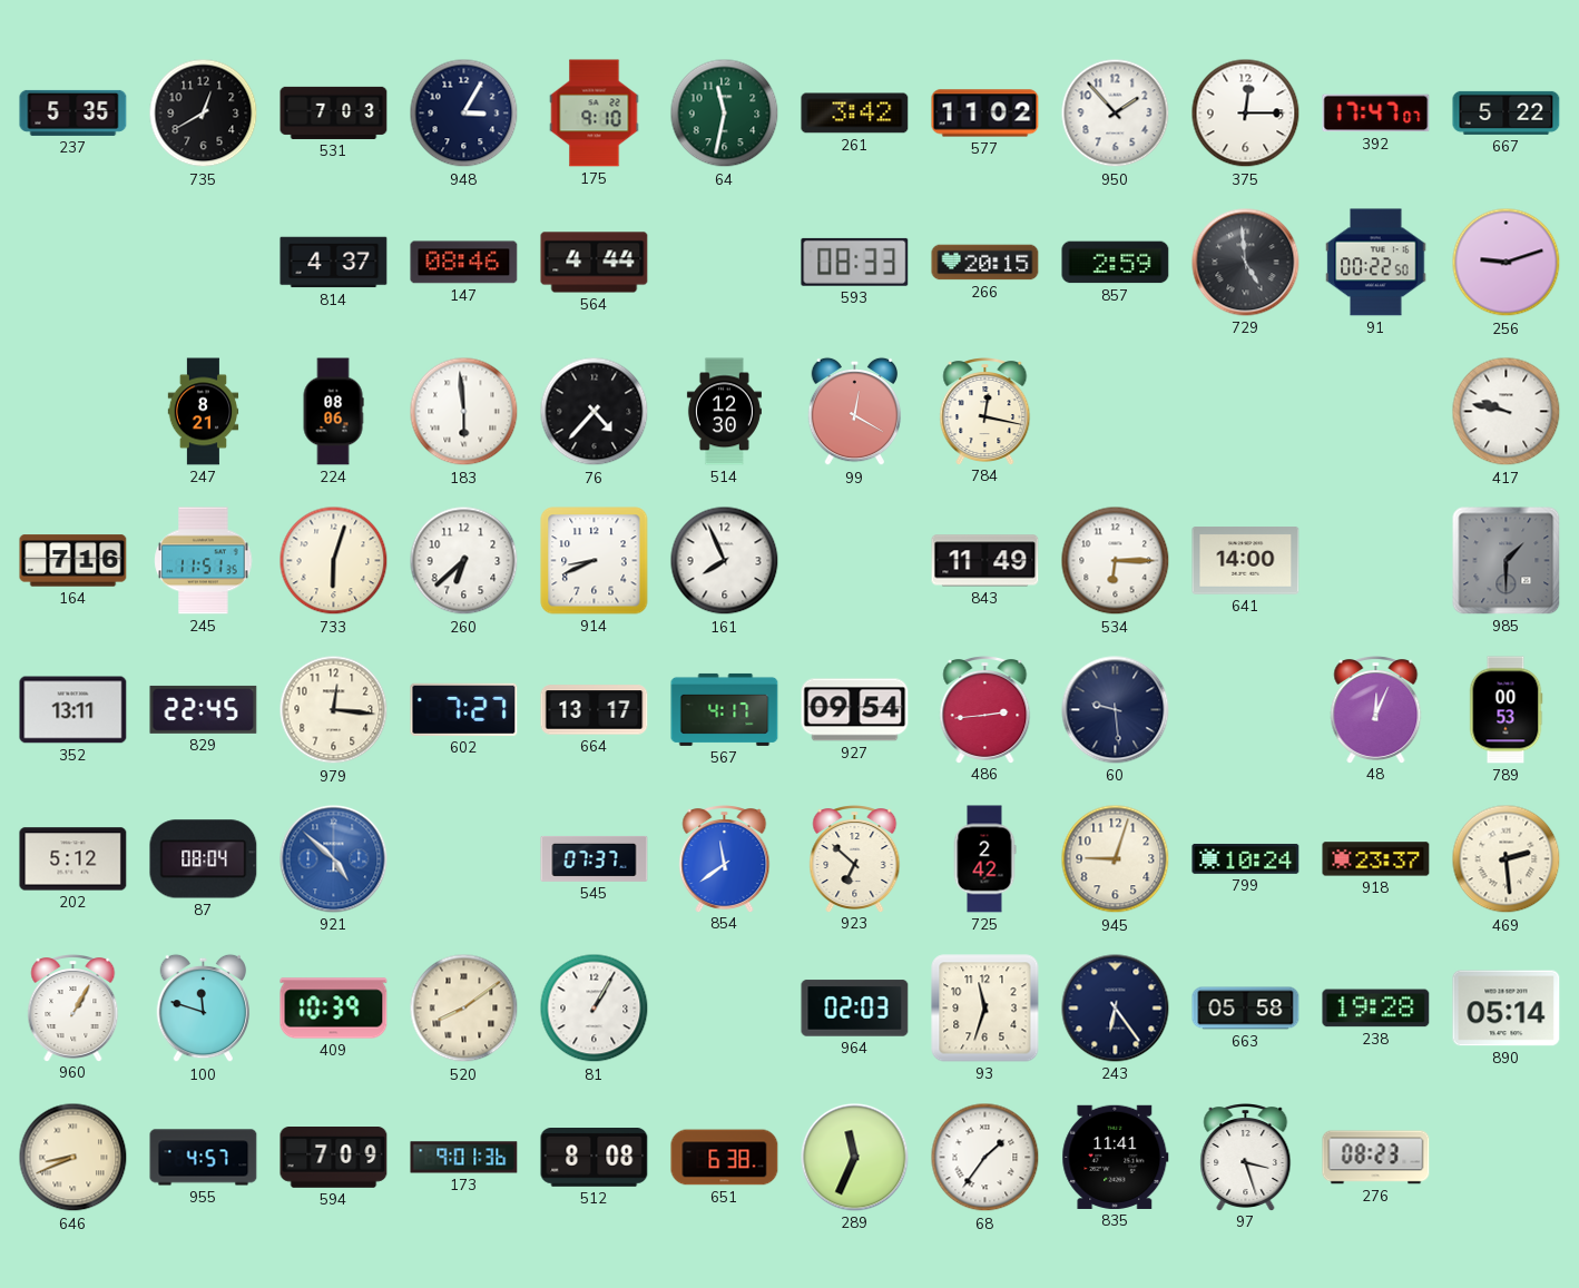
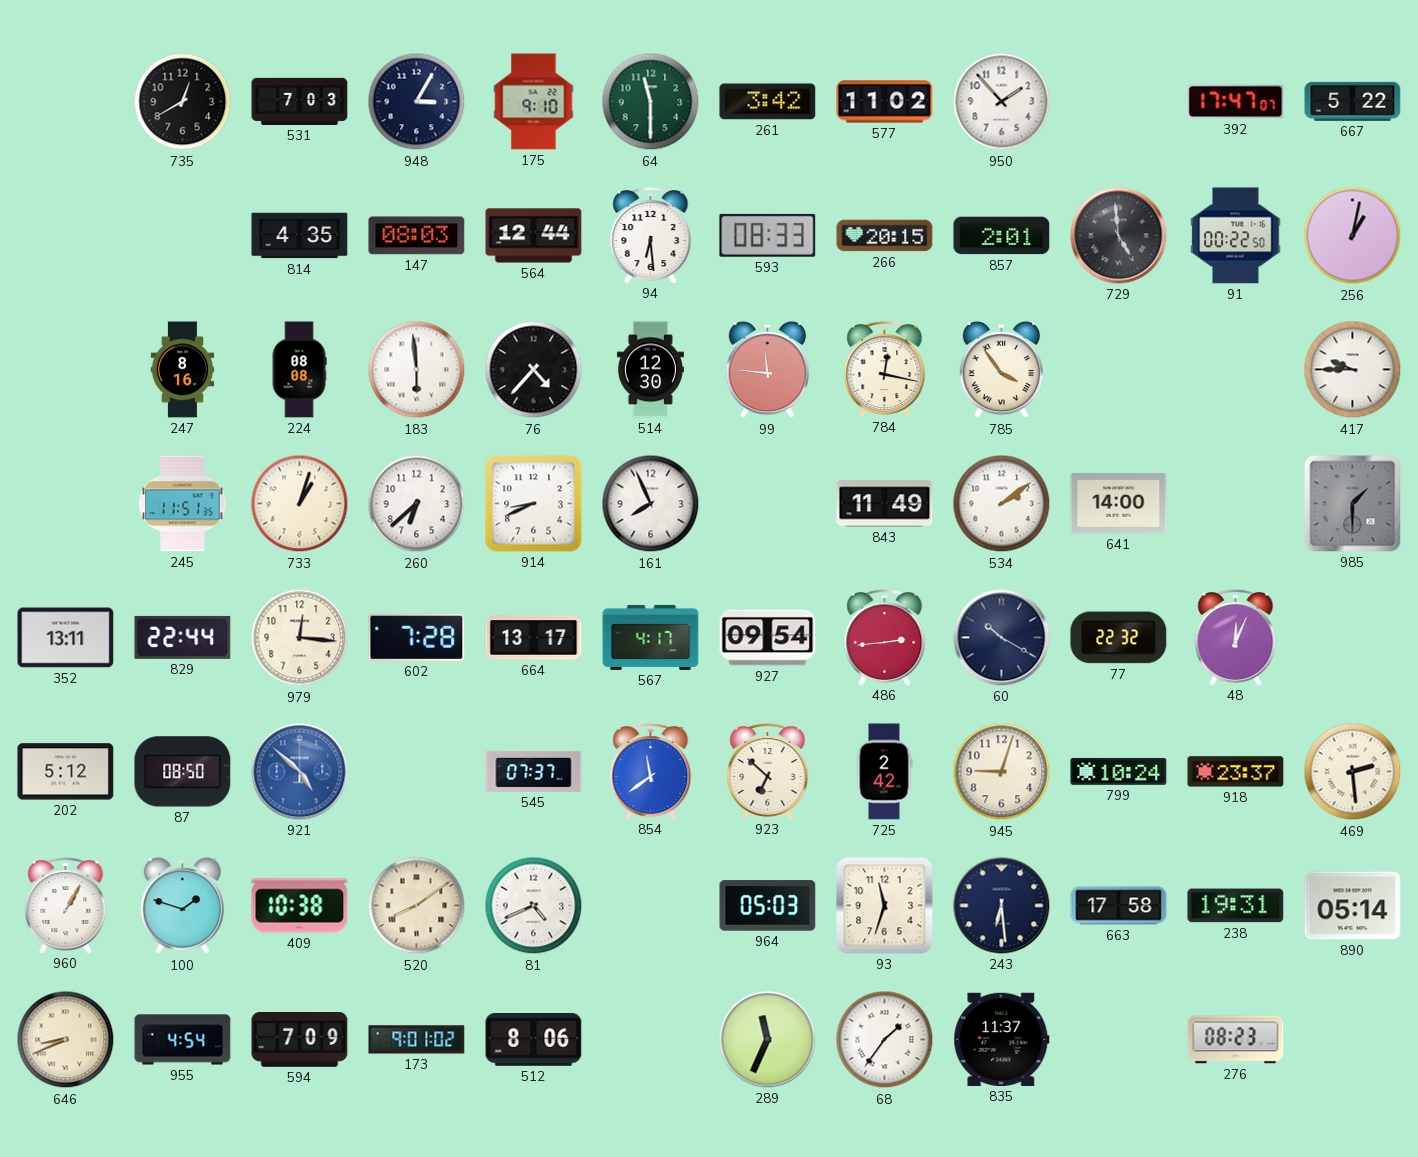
237: 5:35 -> none (73, 112)
64: 11:32 -> 11:30 (651, 102)
375: 12:15 -> none (1246, 114)
814: 4:37 -> 4:35 (300, 236)
147: 08:46 -> 08:03 (417, 236)
564: 4:44 -> 12:44 (534, 236)
94: none -> 6:29 (651, 236)
857: 2:59 -> 2:01 (1002, 236)
256: 9:12 -> 1:02 (1353, 236)
247: 8:21 -> 8:16 (183, 370)
224: 08:06 -> 08:08 (299, 370)
99: 12:20 -> 11:46 (768, 370)
785: none -> 3:54 (1002, 370)
417: 9:47 -> 9:45 (1353, 370)
164: 7:16 -> none (73, 561)
733: 6:03 -> 1:03 (300, 504)
534: 6:15 -> 2:09 (1002, 504)
829: 22:45 -> 22:44 (183, 637)
602: 7:27 -> 7:28 (417, 637)
60: 9:29 -> 10:20 (1002, 638)
77: none -> 22:32 (1119, 638)
789: 00:53 -> none (1506, 710)
87: 08:04 -> 08:50 (183, 772)
100: 11:48 -> 1:48 (183, 906)
409: 10:39 -> 10:38 (300, 906)
81: 1:05 -> 4:41 (534, 906)
964: 02:03 -> 05:03 (768, 906)
243: 6:24 -> 6:29 (1002, 906)
663: 05:58 -> 17:58 (1119, 906)
238: 19:28 -> 19:31 (1236, 906)
955: 4:57 -> 4:54 (183, 1040)
173: 9:01:36 -> 9:01:02 (417, 1040)
512: 8:08 -> 8:06 (534, 1040)
651: 6:38 -> none (725, 1158)
835: 11:41 -> 11:37 (1002, 1039)
97: 3:27 -> none (1246, 1158)
